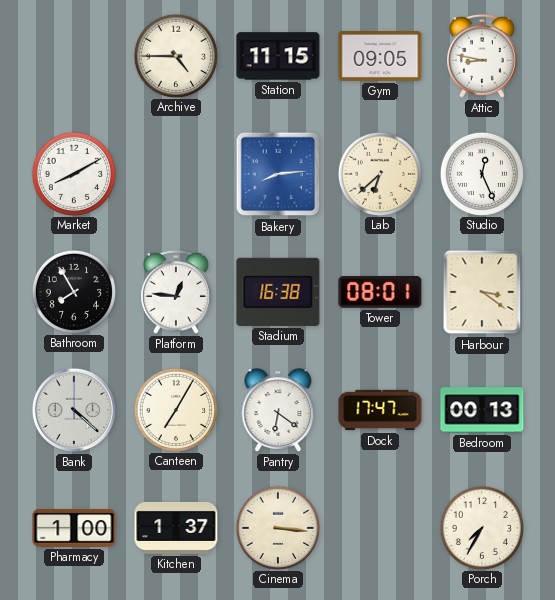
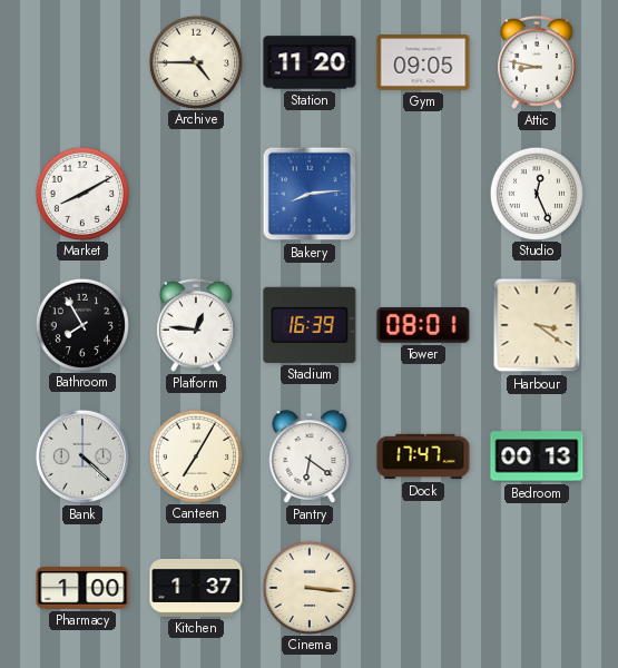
Station: 11:15 -> 11:20 (310, 62)
Lab: 6:38 -> none (379, 173)
Stadium: 16:38 -> 16:39 (310, 325)
Porch: 7:35 -> none (481, 527)
